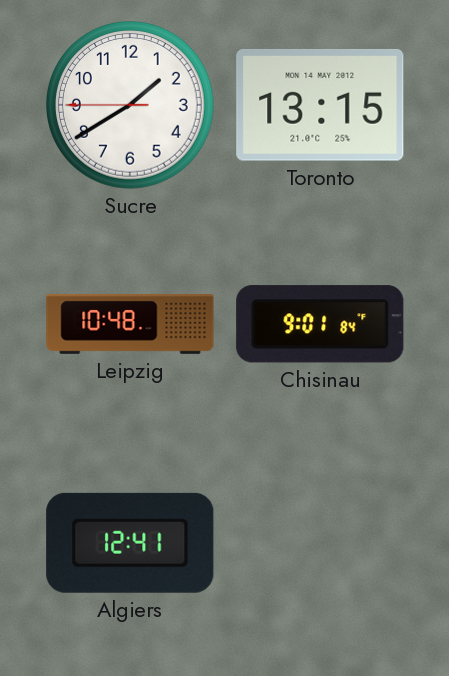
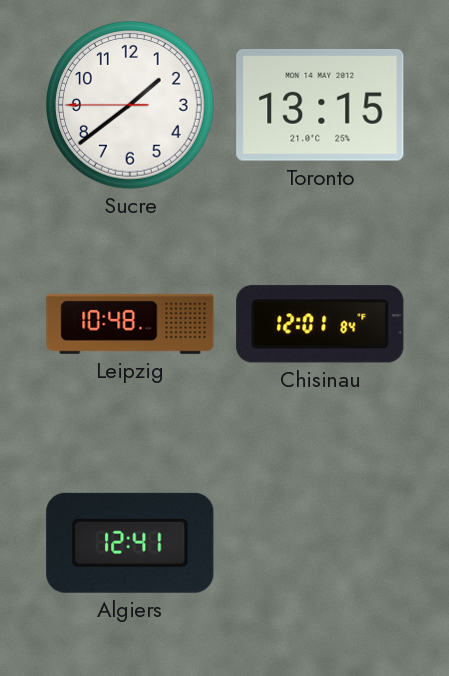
Sucre: 1:39 -> 1:38 (131, 106)
Chisinau: 9:01 -> 12:01 (320, 324)
